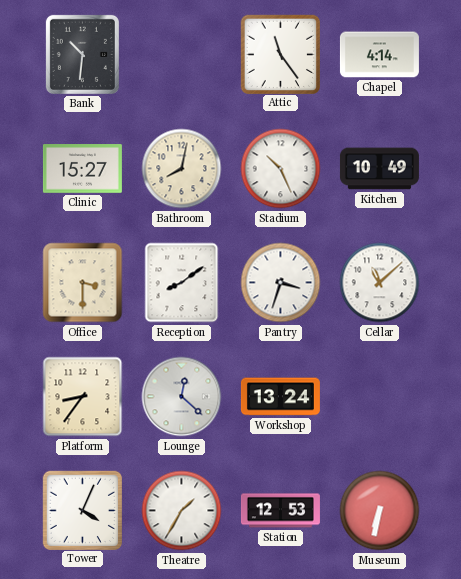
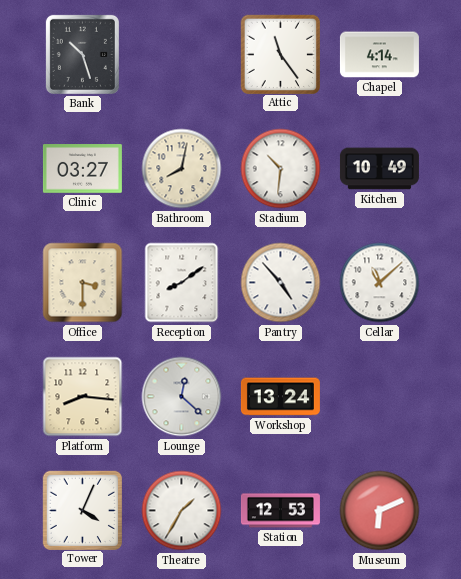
Bank: 10:31 -> 10:27 (82, 54)
Clinic: 15:27 -> 03:27 (82, 169)
Stadium: 10:26 -> 10:31 (281, 169)
Pantry: 3:33 -> 4:53 (281, 283)
Platform: 8:36 -> 8:16 (83, 397)
Museum: 6:32 -> 6:11 (380, 511)
